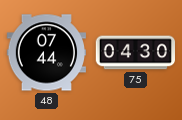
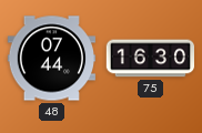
75: 04:30 -> 16:30 (150, 59)
